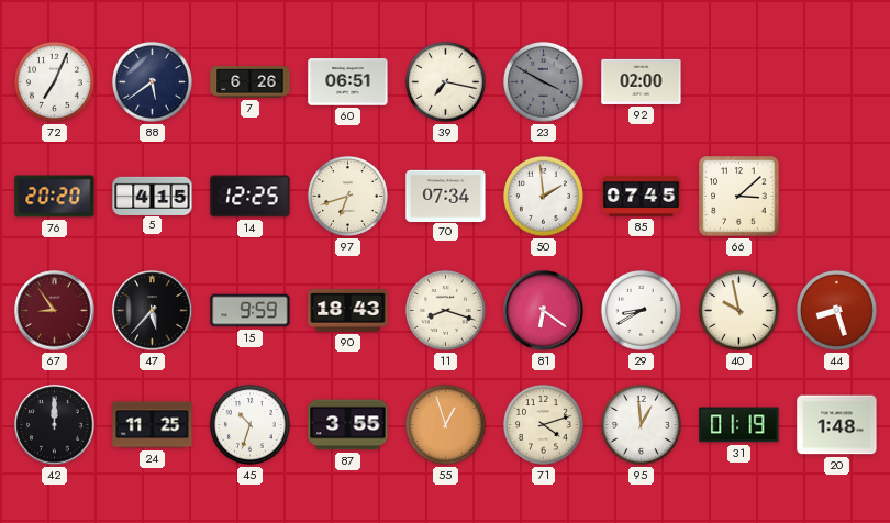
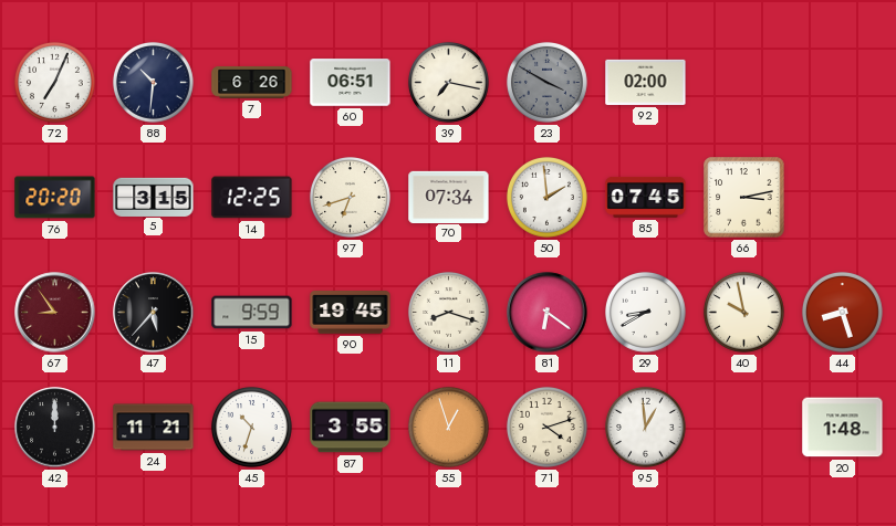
88: 5:39 -> 10:31 (153, 82)
5: 4:15 -> 3:15 (154, 197)
66: 3:08 -> 3:13 (744, 198)
90: 18:43 -> 19:45 (351, 313)
24: 11:25 -> 11:21 (154, 428)
31: 01:19 -> none (739, 425)
